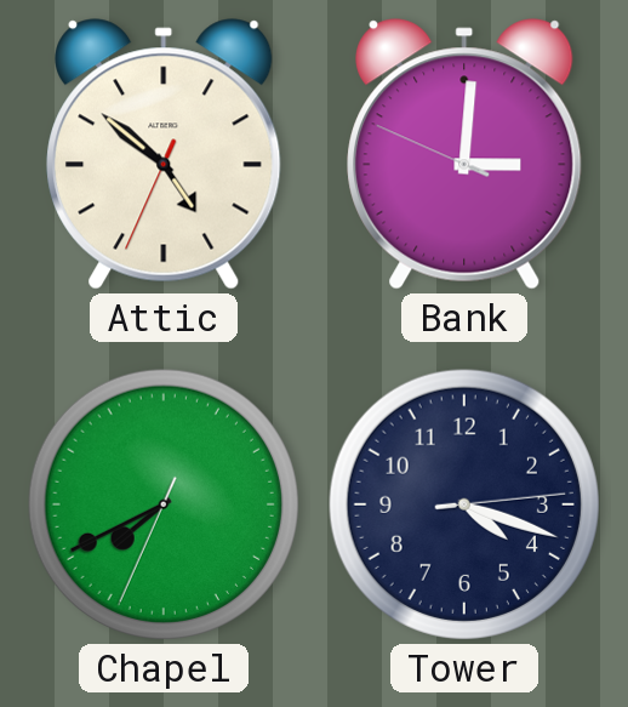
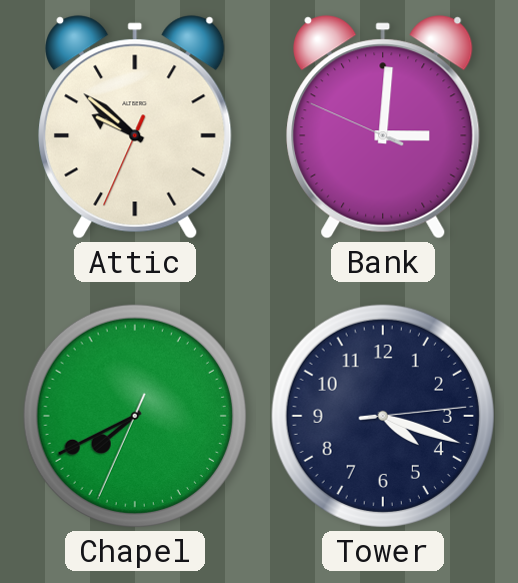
Attic: 4:51 -> 9:51 (135, 127)
